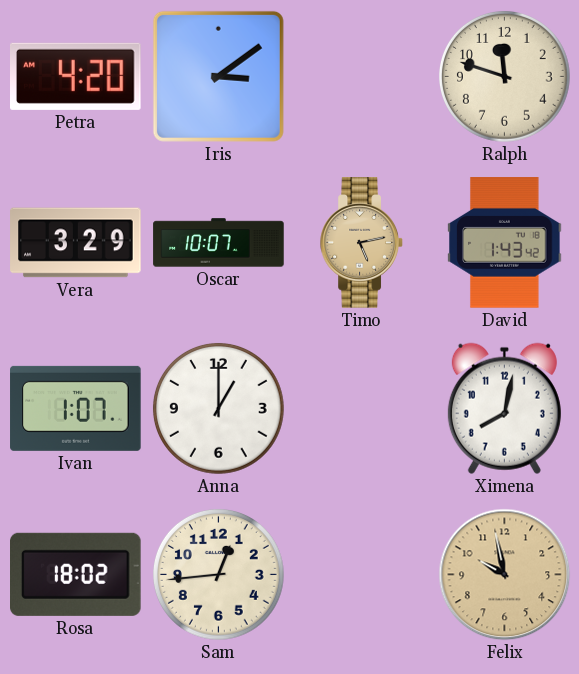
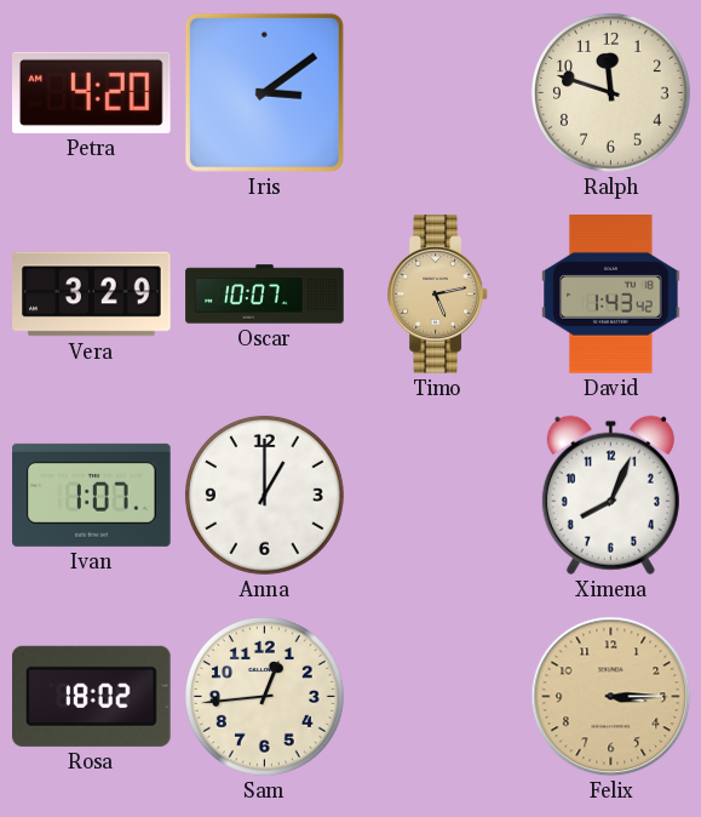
Ximena: 8:02 -> 8:04 (610, 495)
Felix: 9:58 -> 3:15 (611, 697)
